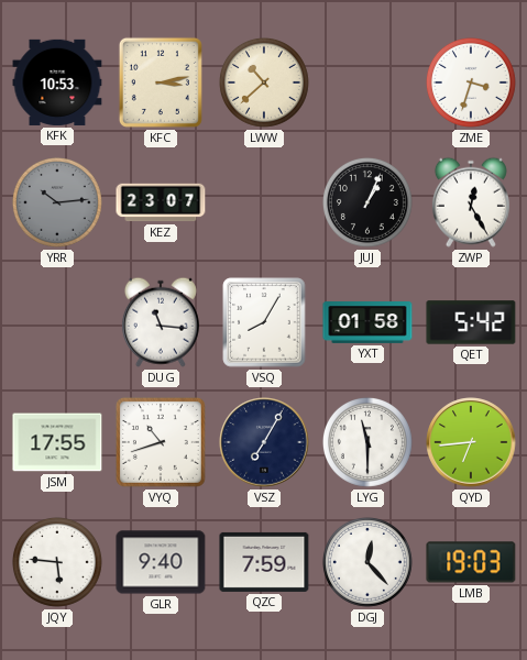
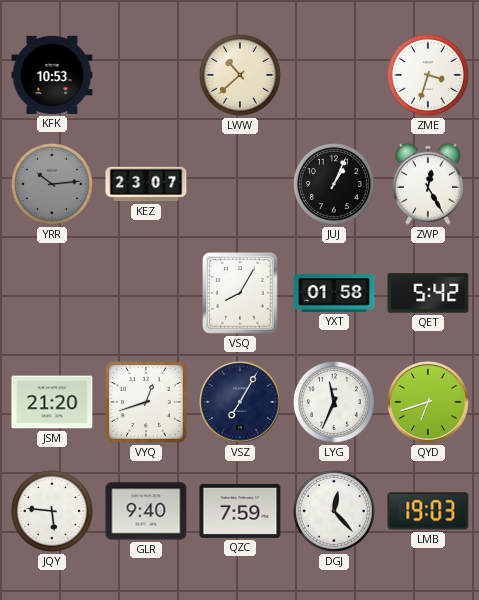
KFC: 3:13 -> none (161, 82)
DUG: 11:16 -> none (161, 322)
JSM: 17:55 -> 21:20 (52, 402)
VYQ: 10:42 -> 12:42 (146, 402)
LYG: 11:30 -> 11:34 (334, 402)
QYD: 6:44 -> 6:42 (428, 402)
